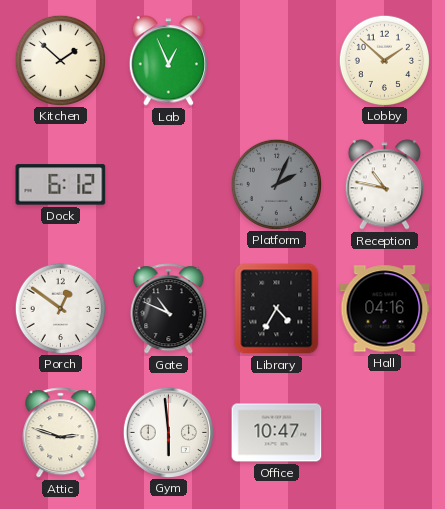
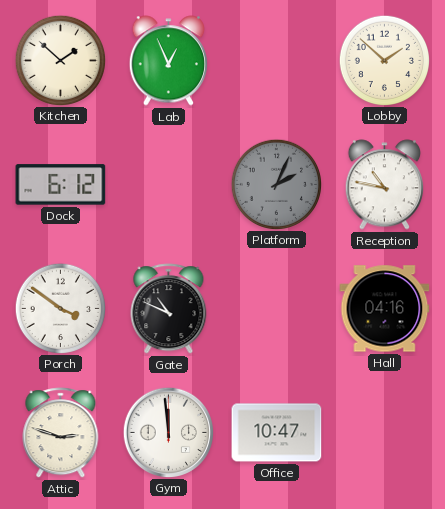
Porch: 12:51 -> 3:51 (60, 308)
Library: 4:35 -> none (277, 309)
Gym: 5:59 -> 11:59 (168, 432)
